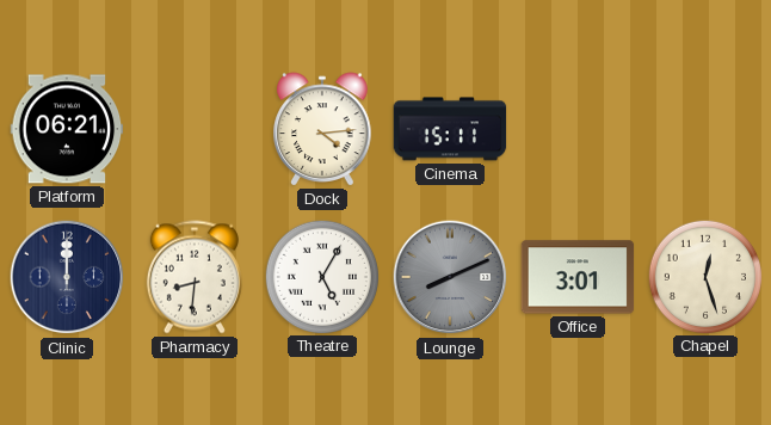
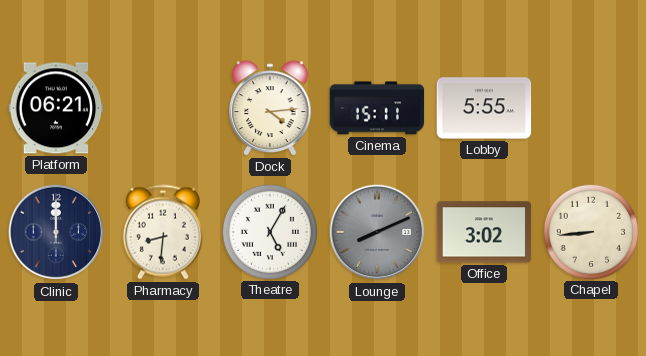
Lobby: none -> 5:55 (484, 108)
Office: 3:01 -> 3:02 (484, 232)
Chapel: 12:27 -> 8:44 (590, 231)
